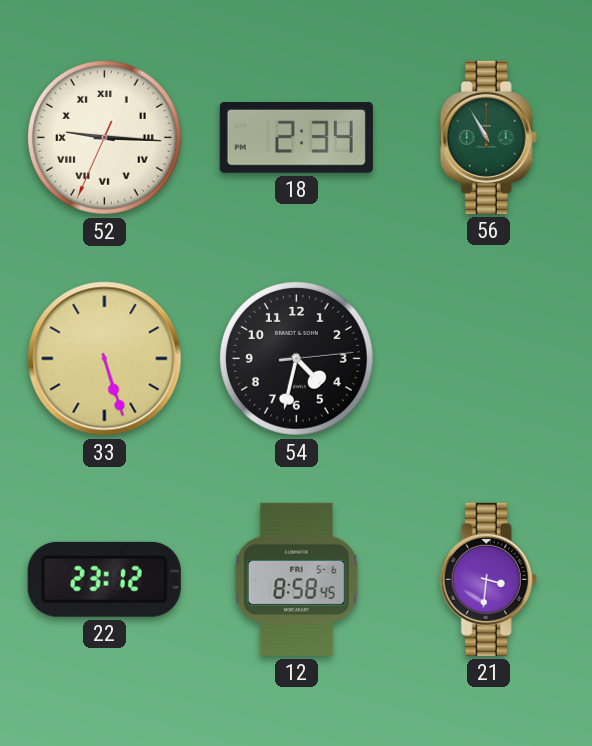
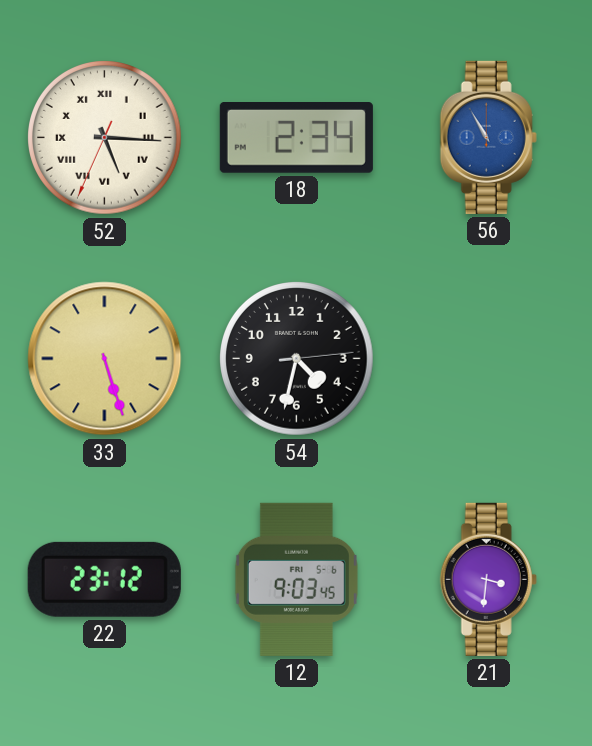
52: 9:15 -> 5:15 (105, 138)
56 dial: green -> blue (488, 137)
12: 8:58 -> 9:03 (296, 579)
